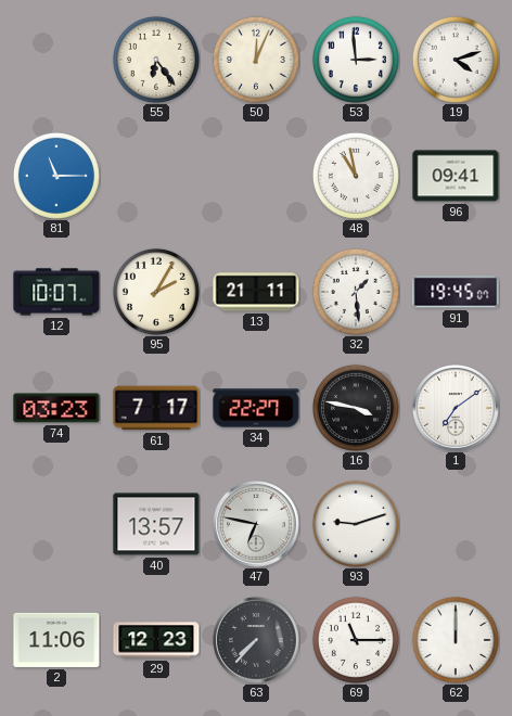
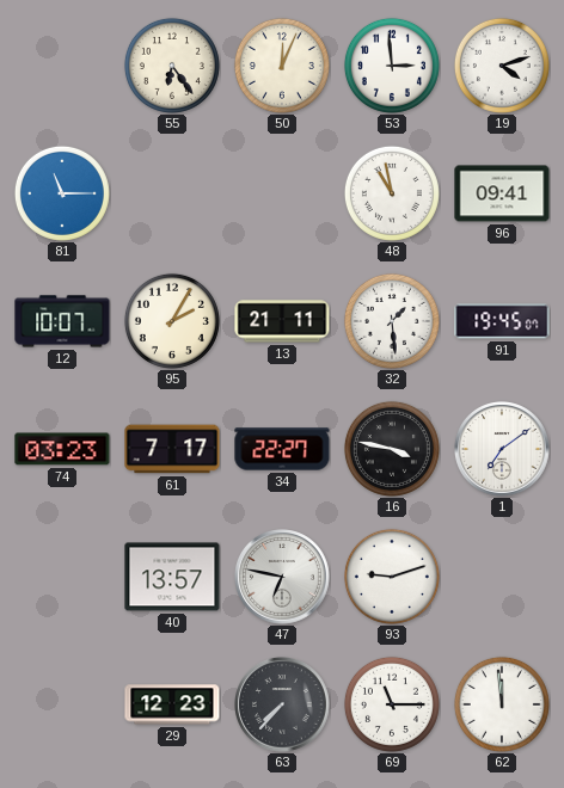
2: 11:06 -> none (56, 640)
62: 12:00 -> 11:59 (502, 704)
